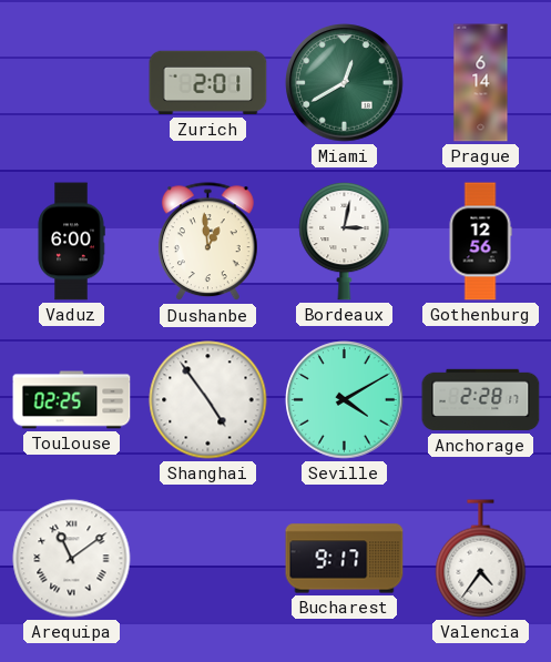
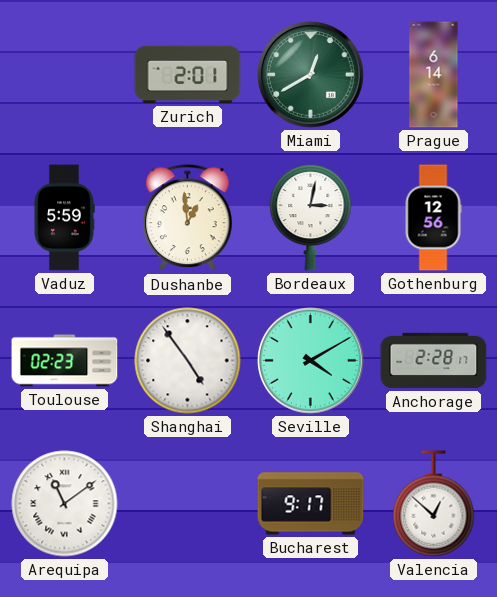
Vaduz: 6:00 -> 5:59 (64, 218)
Toulouse: 02:25 -> 02:23 (65, 361)
Valencia: 4:36 -> 12:52 (434, 504)
